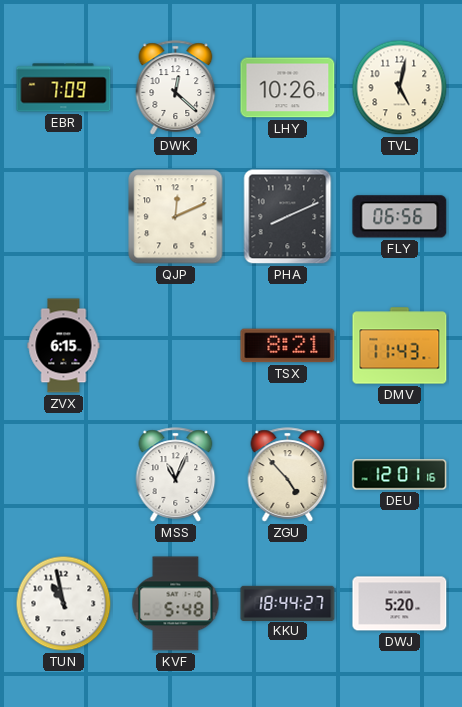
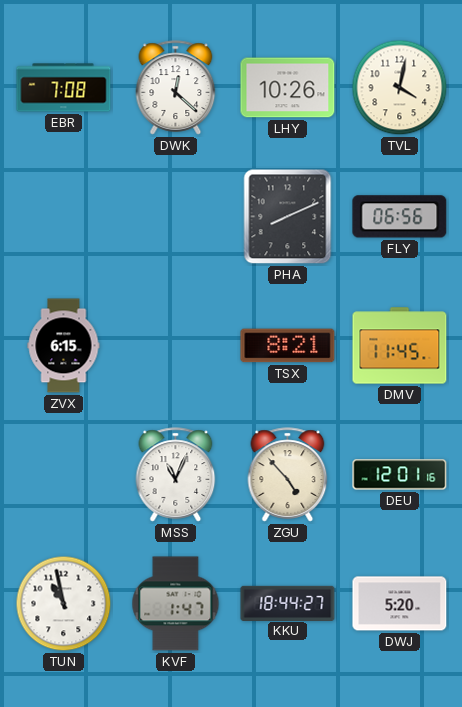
EBR: 7:09 -> 7:08 (64, 88)
TVL: 5:02 -> 4:02 (400, 88)
QJP: 12:11 -> none (176, 217)
DMV: 11:43 -> 11:45 (400, 346)
KVF: 5:48 -> 1:47 (176, 604)
